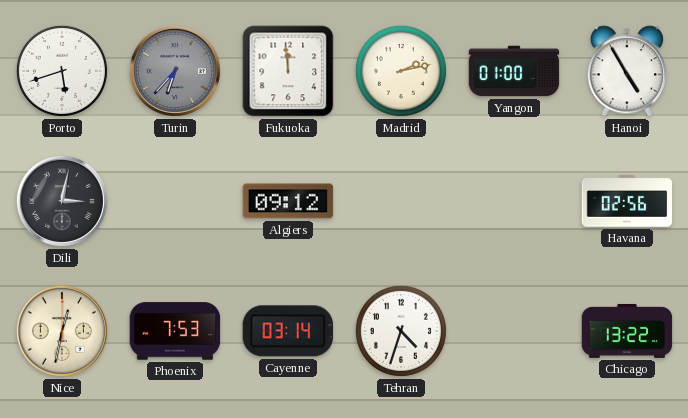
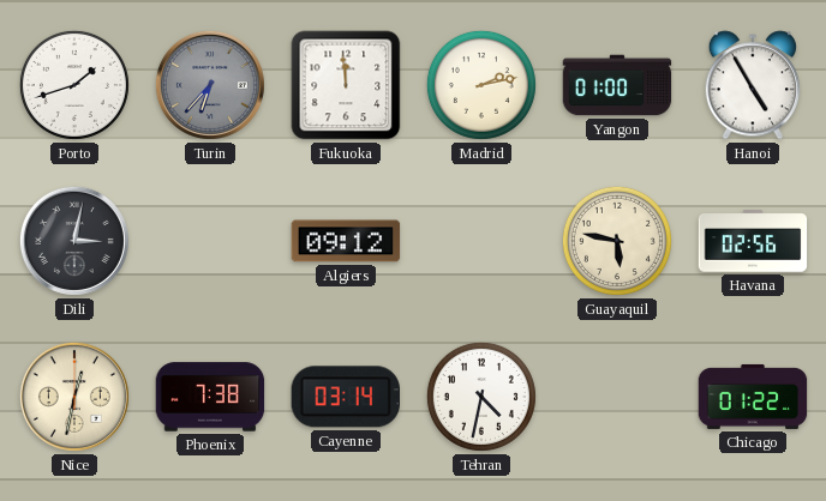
Porto: 5:42 -> 1:42 (74, 85)
Guayaquil: none -> 5:47 (617, 241)
Phoenix: 7:53 -> 7:38 (210, 397)
Tehran: 4:33 -> 4:32 (481, 397)
Chicago: 13:22 -> 01:22 (753, 397)
